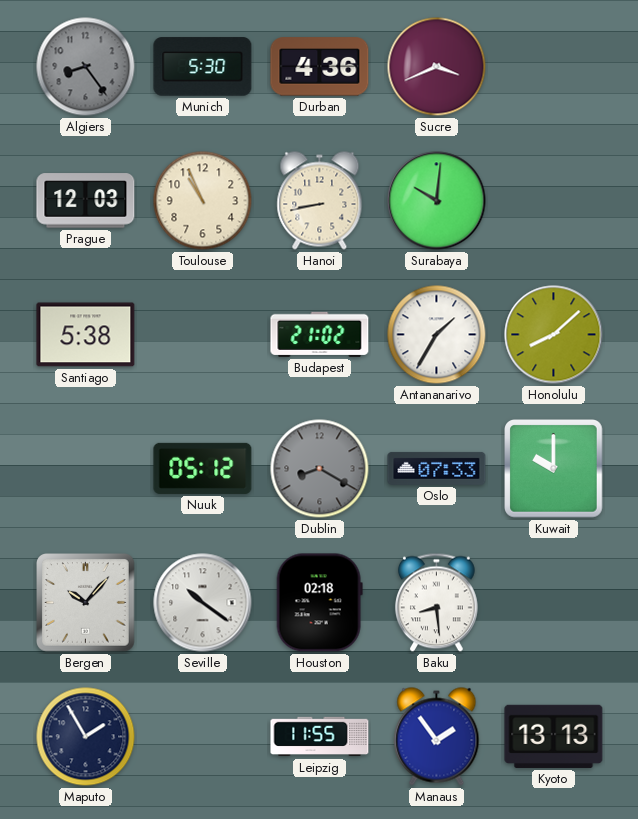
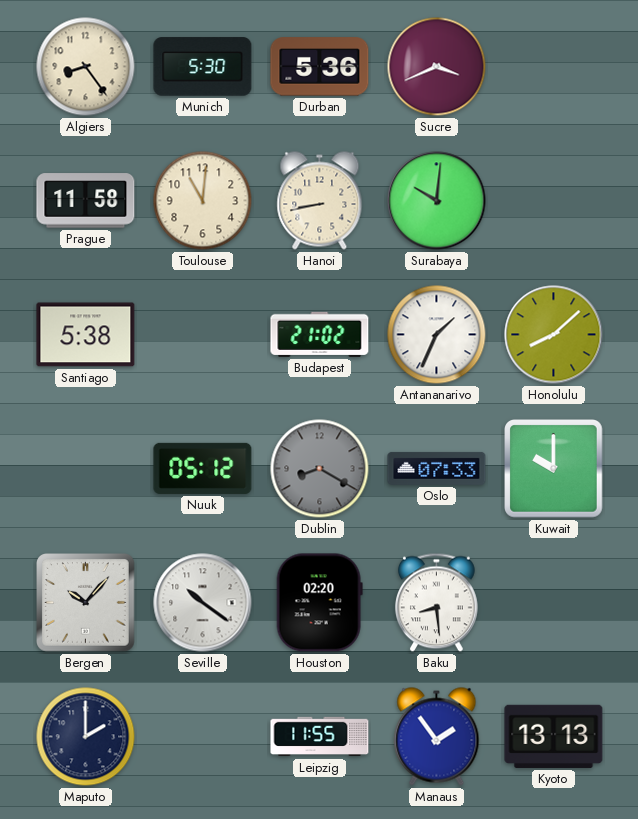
Algiers dial: grey -> cream (86, 67)
Durban: 4:36 -> 5:36 (320, 67)
Prague: 12:03 -> 11:58 (86, 201)
Toulouse: 10:56 -> 11:01 (203, 201)
Antananarivo: 1:35 -> 1:34 (437, 335)
Houston: 02:18 -> 02:20 (319, 603)
Maputo: 1:55 -> 2:00 (86, 737)
